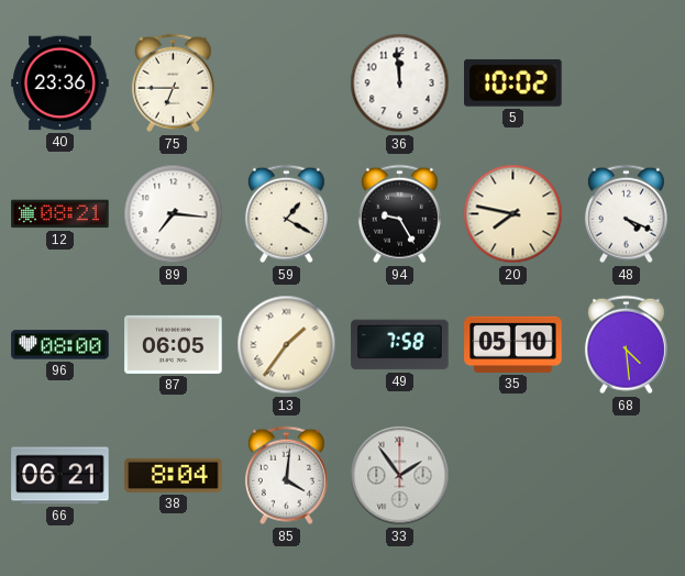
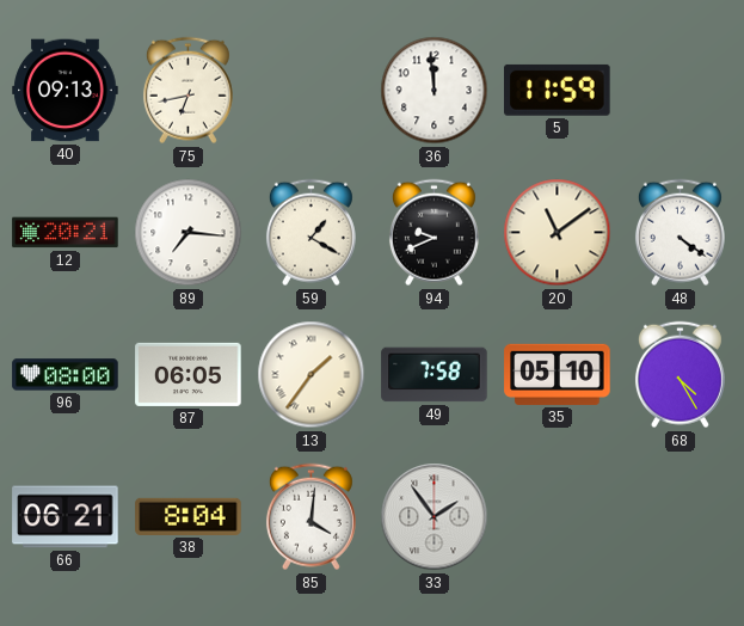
40: 23:36 -> 09:13 (66, 91)
75: 6:45 -> 6:43 (187, 91)
5: 10:02 -> 11:59 (558, 90)
12: 08:21 -> 20:21 (66, 233)
94: 9:25 -> 9:41 (434, 233)
20: 7:47 -> 11:09 (558, 233)
48: 4:19 -> 4:21 (680, 233)
68: 4:29 -> 4:25 (680, 375)
